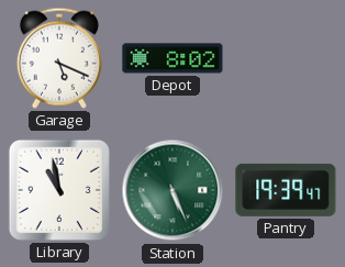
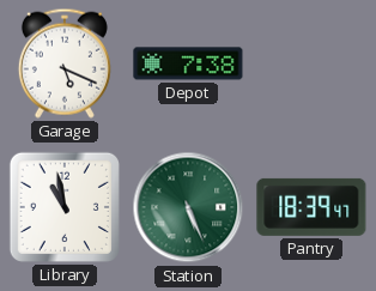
Depot: 8:02 -> 7:38 (188, 63)
Pantry: 19:39 -> 18:39 (311, 207)
